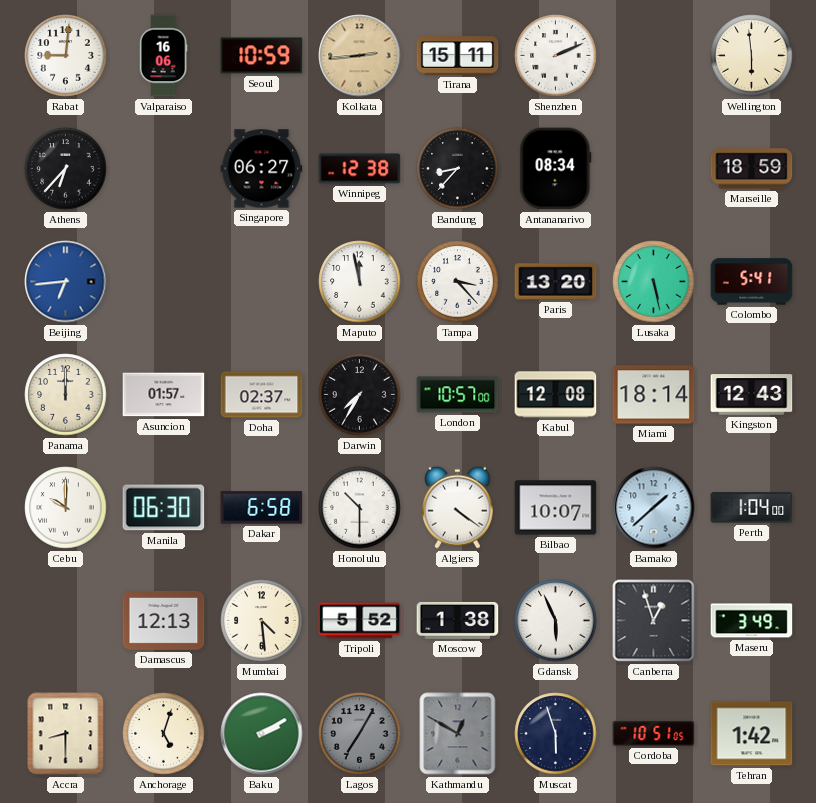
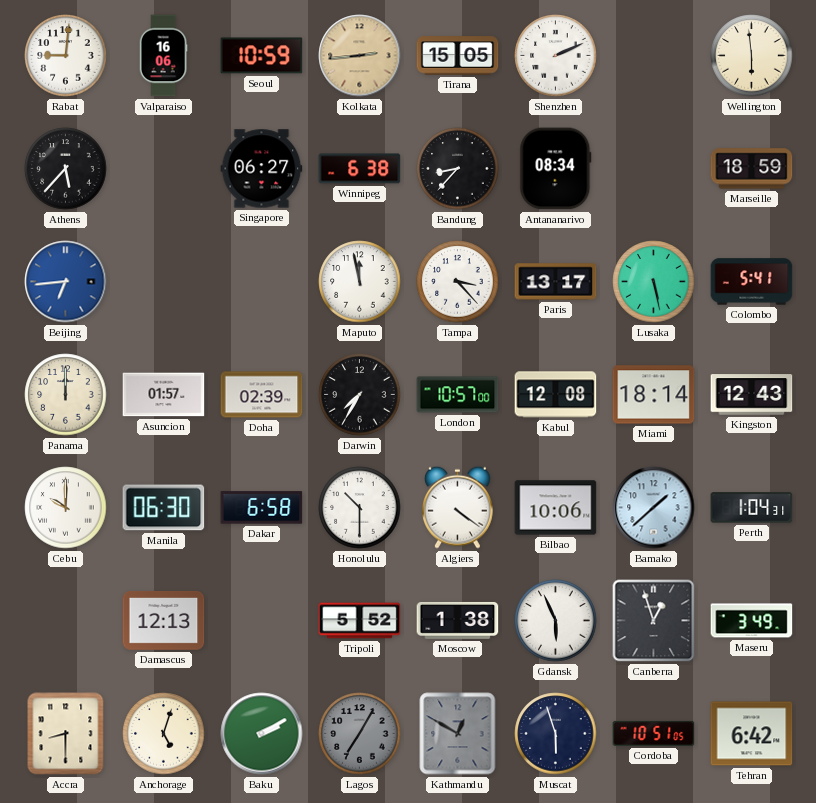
Tirana: 15:11 -> 15:05 (458, 56)
Athens: 6:37 -> 5:37 (66, 169)
Winnipeg: 12:38 -> 6:38 (360, 169)
Paris: 13:20 -> 13:17 (556, 282)
Doha: 02:37 -> 02:39 (262, 395)
Bilbao: 10:07 -> 10:06 (556, 508)
Perth: 1:04:00 -> 1:04:31 (752, 508)
Mumbai: 4:29 -> none (262, 621)
Tehran: 1:42 -> 6:42 (752, 734)
